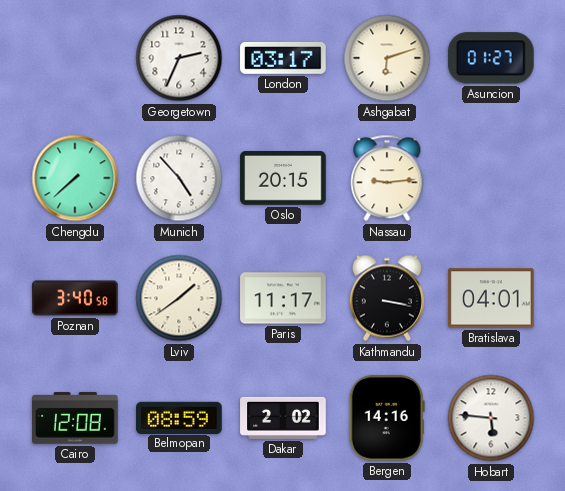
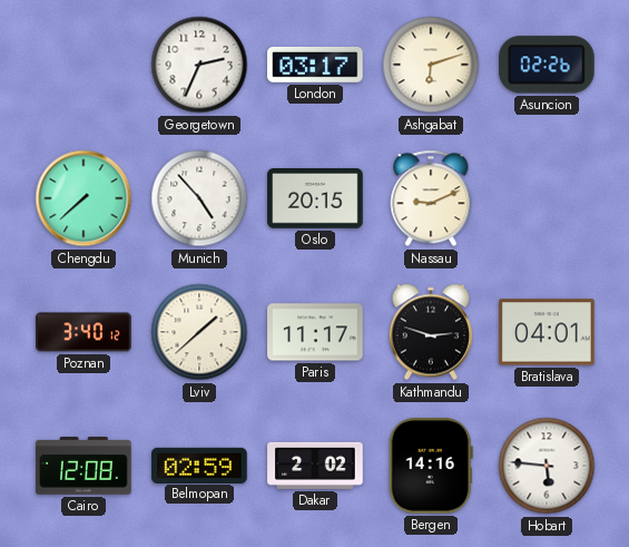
Asuncion: 01:27 -> 02:26 (547, 65)
Nassau: 9:14 -> 9:11 (431, 198)
Poznan: 3:40:58 -> 3:40:12 (83, 332)
Lviv: 1:39 -> 1:38 (199, 332)
Kathmandu: 3:17 -> 2:48 (431, 332)
Belmopan: 08:59 -> 02:59 (199, 465)
